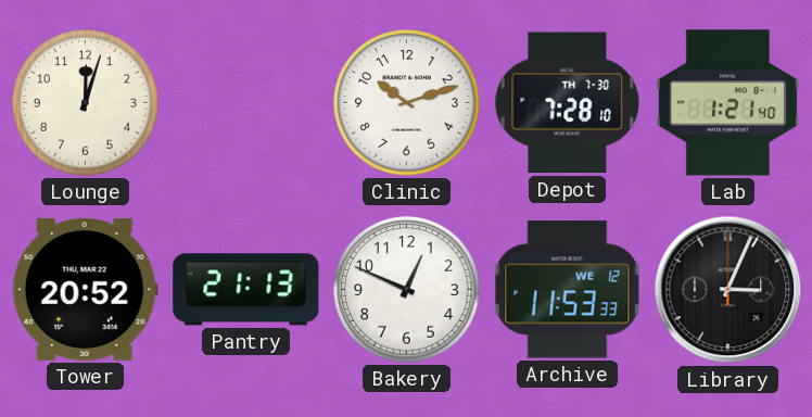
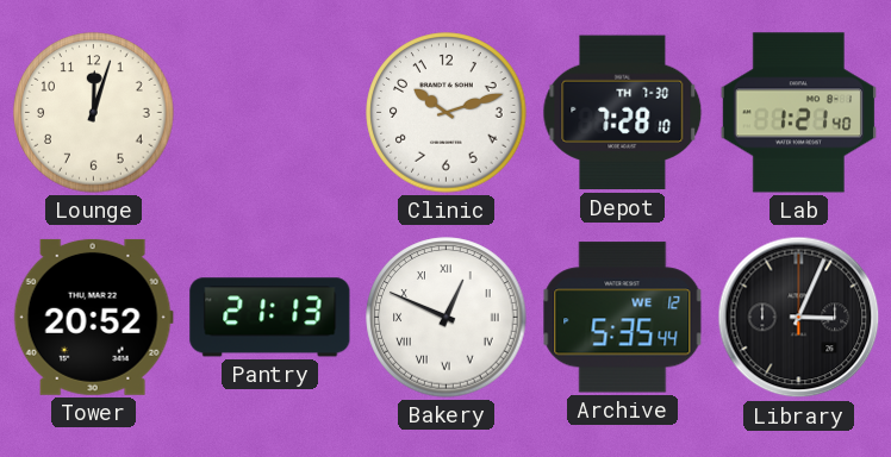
Bakery numerals: Arabic -> Roman (447, 318)
Archive: 11:53 -> 5:35 (623, 318)
